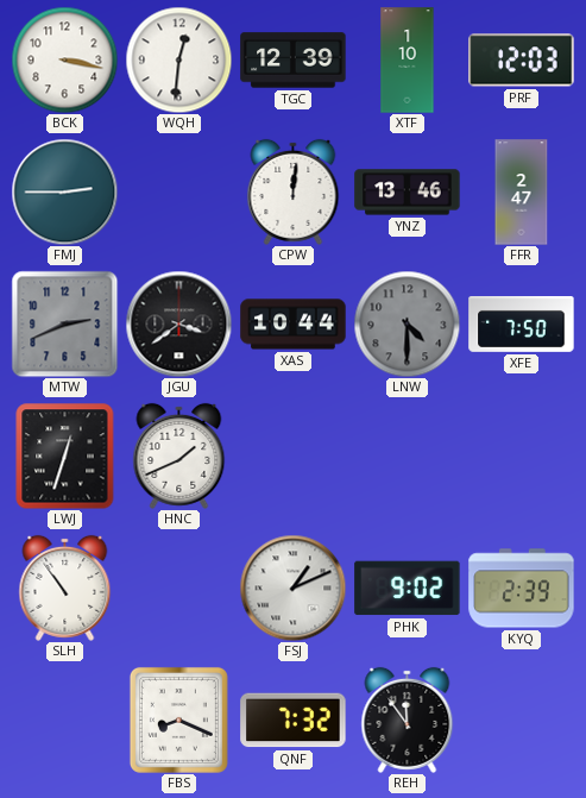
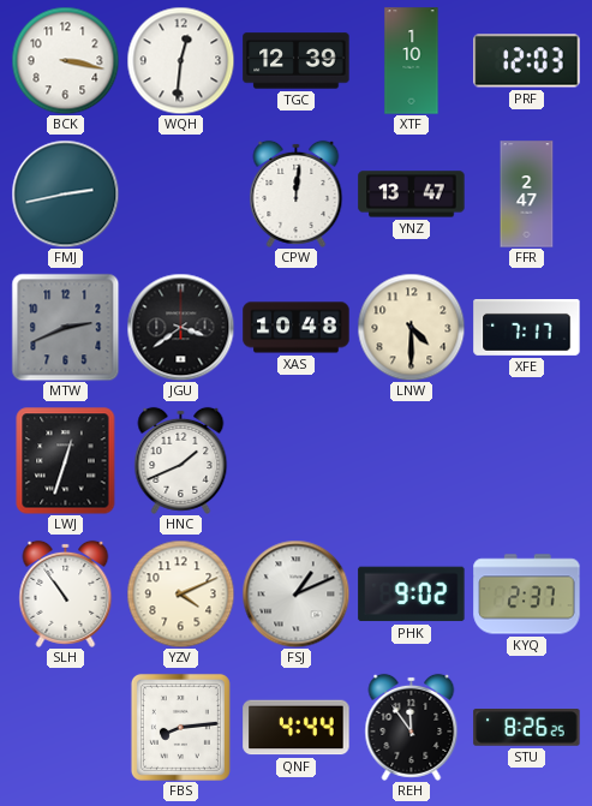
FMJ: 2:45 -> 2:43 (65, 193)
YNZ: 13:46 -> 13:47 (412, 195)
XAS: 10:44 -> 10:48 (297, 328)
LNW dial: grey -> cream (411, 327)
XFE: 7:50 -> 7:17 (527, 328)
YZV: none -> 4:11 (180, 593)
KYQ: 2:39 -> 2:37 (527, 595)
FBS: 8:19 -> 8:14 (180, 727)
QNF: 7:32 -> 4:44 (297, 728)
STU: none -> 8:26 (527, 728)
